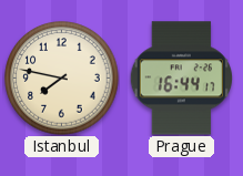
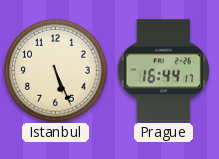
Istanbul: 7:47 -> 5:26 (56, 71)
